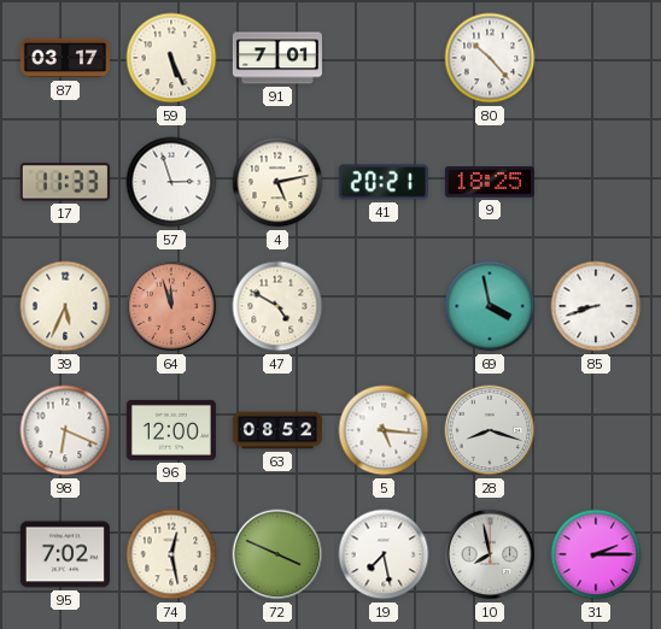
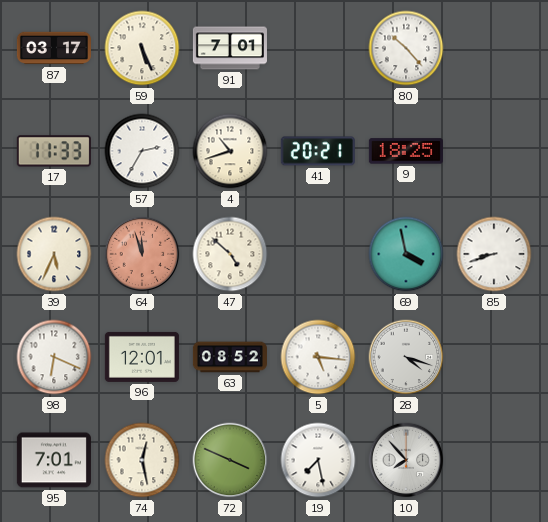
57: 2:57 -> 2:35 (142, 151)
4: 5:13 -> 10:42 (230, 151)
47: 4:50 -> 4:52 (230, 254)
96: 12:00 -> 12:01 (142, 357)
28: 8:18 -> 4:18 (406, 357)
95: 7:02 -> 7:01 (54, 460)
10: 7:58 -> 7:53 (406, 460)
31: 2:15 -> none (596, 554)
